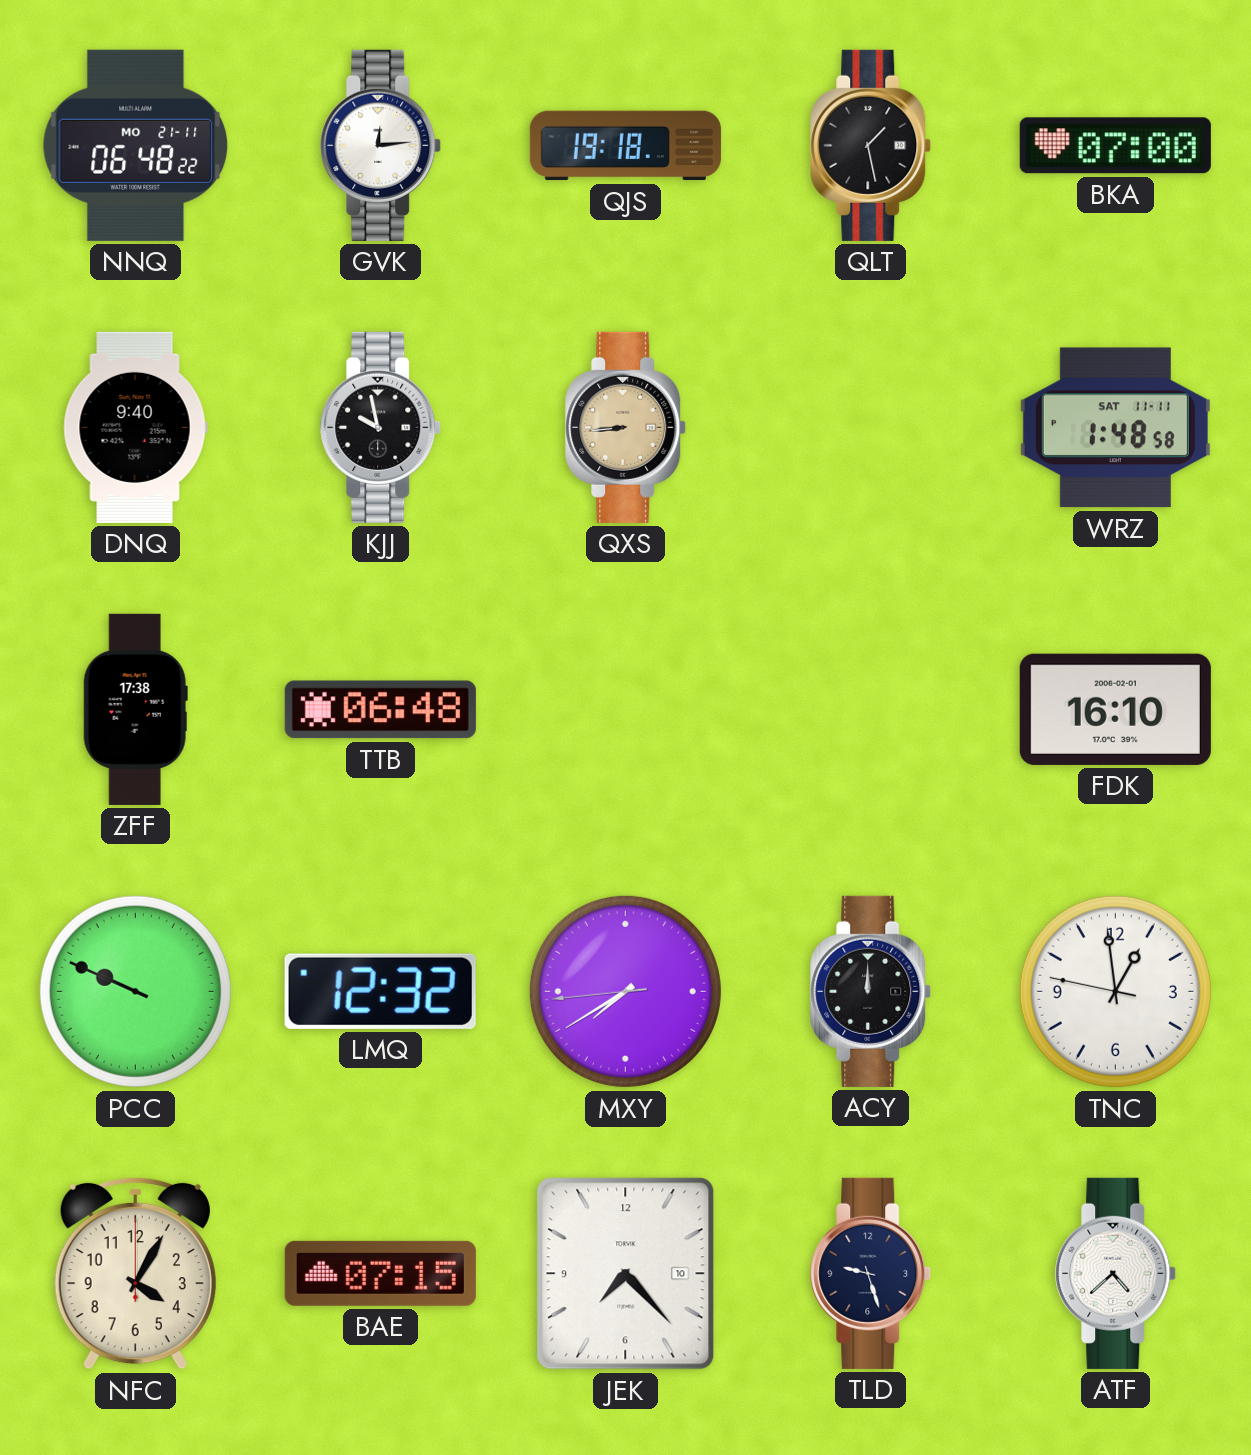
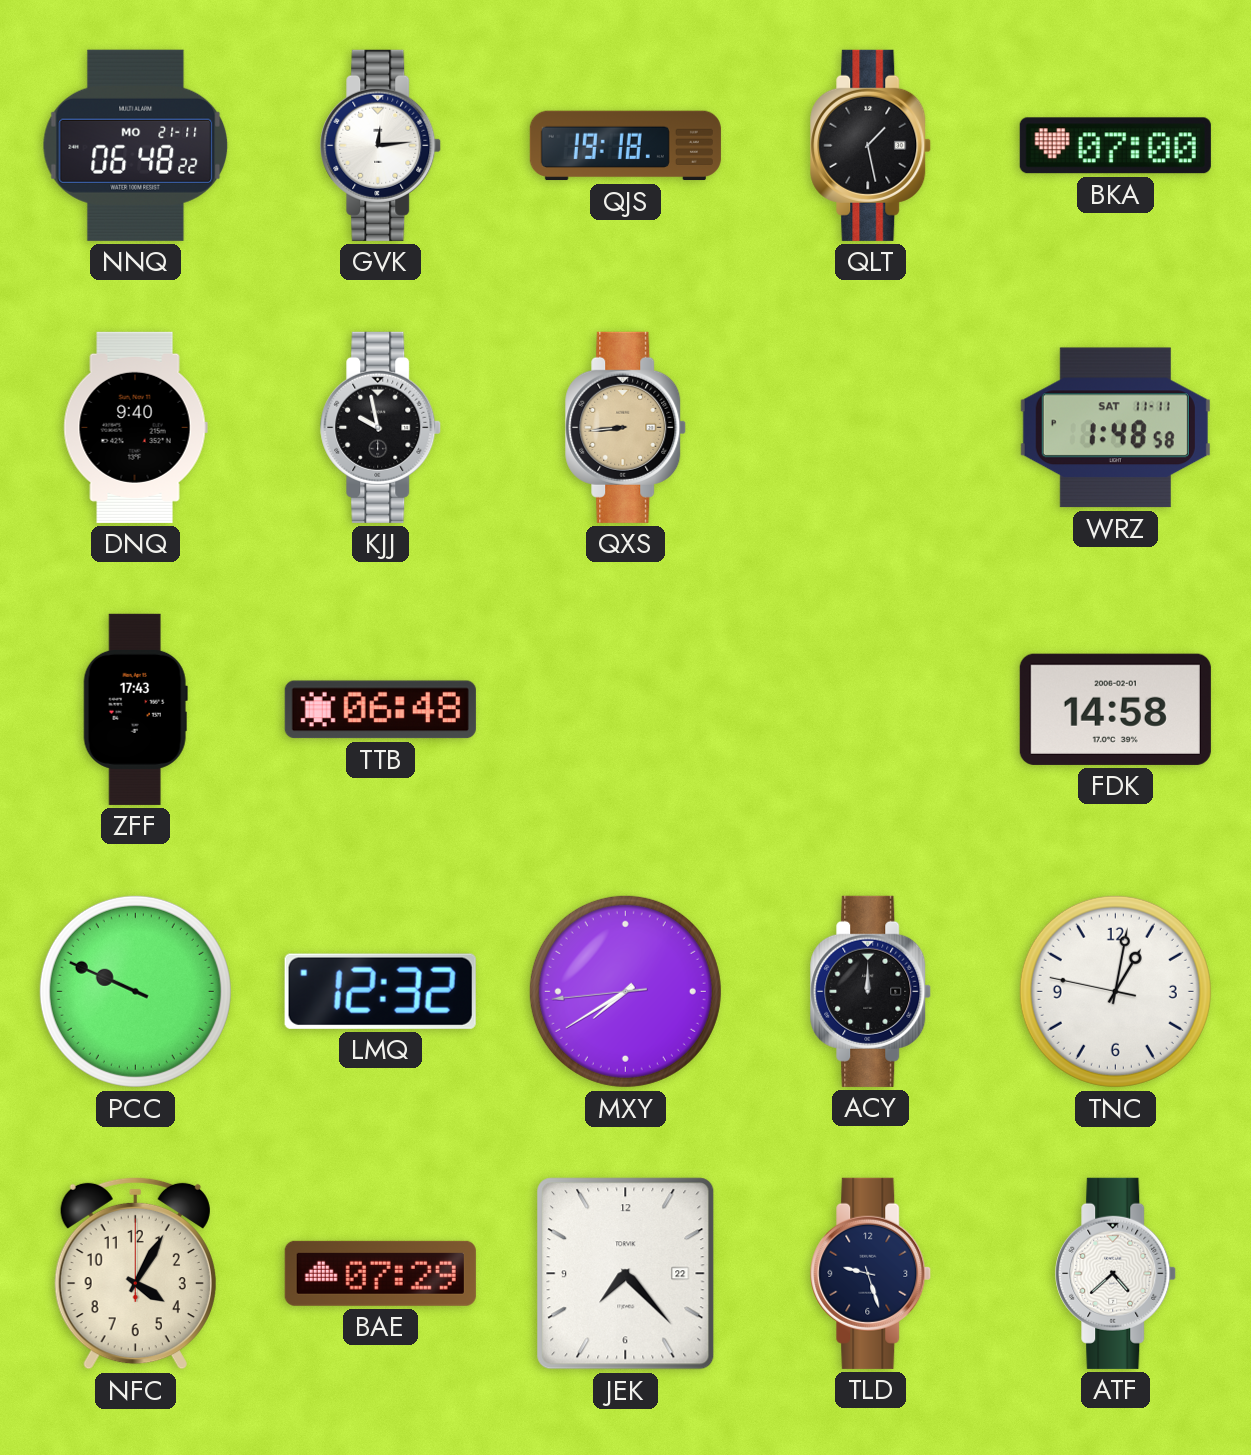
ZFF: 17:38 -> 17:43 (135, 709)
FDK: 16:10 -> 14:58 (1115, 709)
TNC: 12:58 -> 1:01 (1115, 991)
BAE: 07:15 -> 07:29 (380, 1273)
JEK date: 10 -> 22 (626, 1274)
